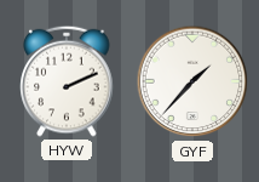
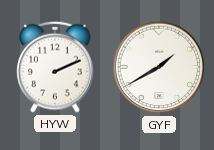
GYF: 1:37 -> 1:40 (159, 67)
